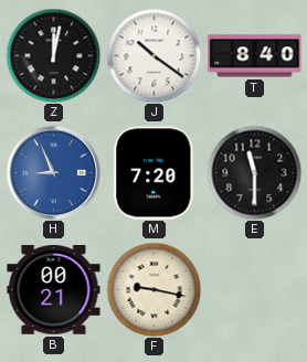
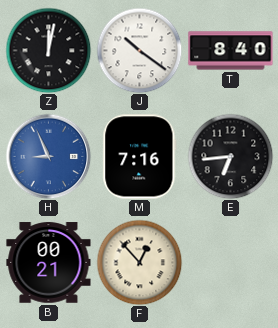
M: 7:20 -> 7:16 (140, 157)
E: 11:30 -> 6:44 (230, 156)
F: 9:17 -> 12:53 (139, 262)
